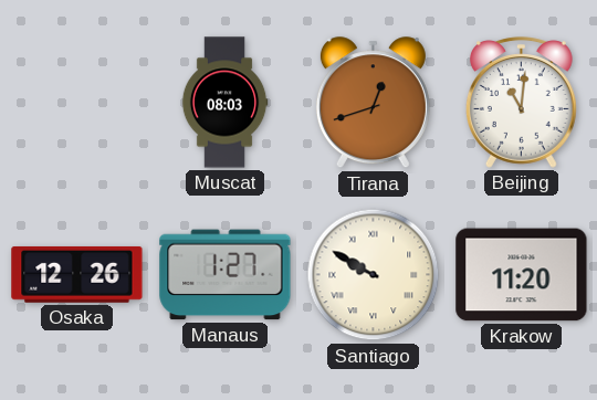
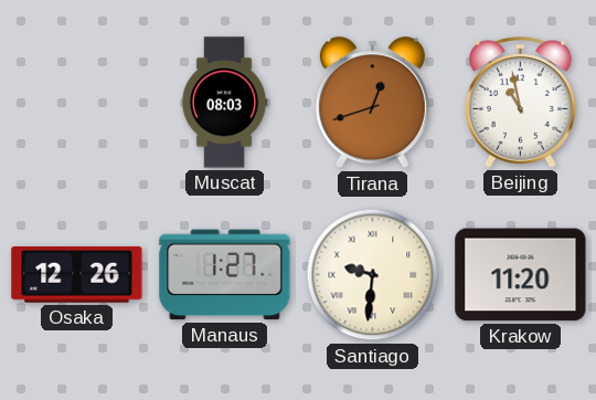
Beijing: 11:01 -> 10:58 (521, 103)
Santiago: 9:50 -> 9:31 (373, 275)
